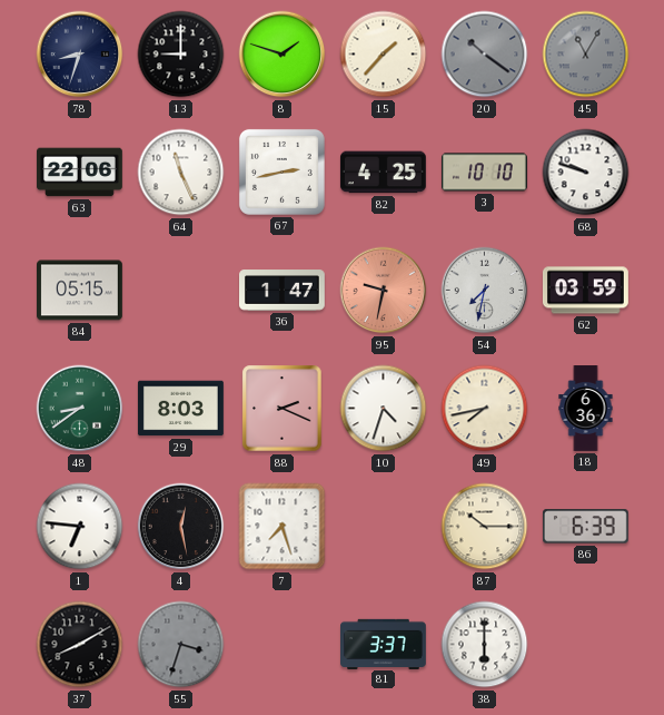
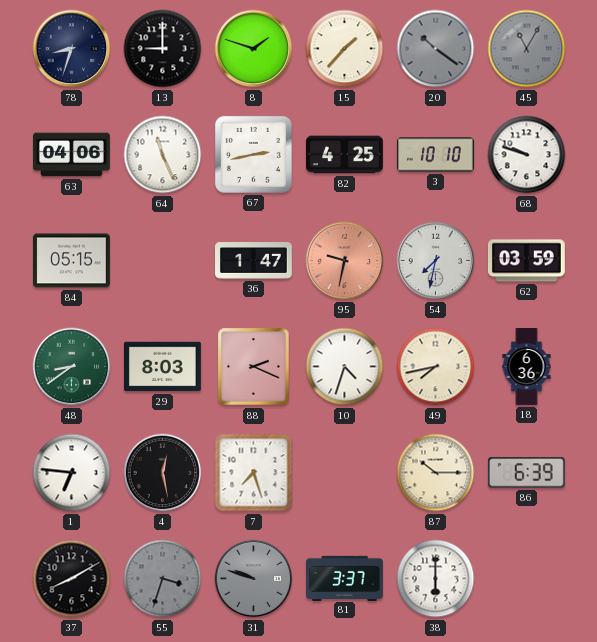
63: 22:06 -> 04:06 (72, 155)
31: none -> 9:48 (254, 579)
